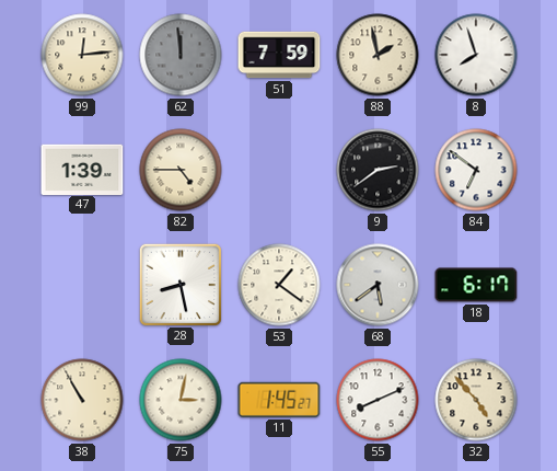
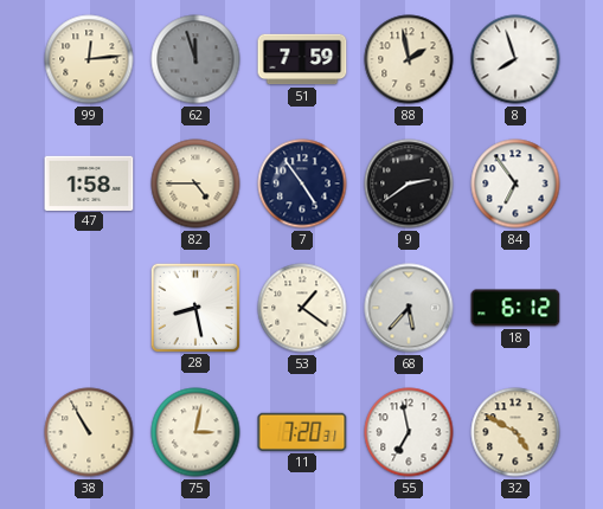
62: 11:59 -> 11:57 (195, 59)
47: 1:39 -> 1:58 (89, 182)
7: none -> 4:54 (302, 183)
84: 6:51 -> 6:54 (515, 183)
68: 5:39 -> 5:37 (409, 308)
18: 6:17 -> 6:12 (515, 308)
11: 1:45 -> 7:20 (302, 432)
55: 8:11 -> 6:58 (409, 432)
32: 4:53 -> 4:50 (515, 432)
